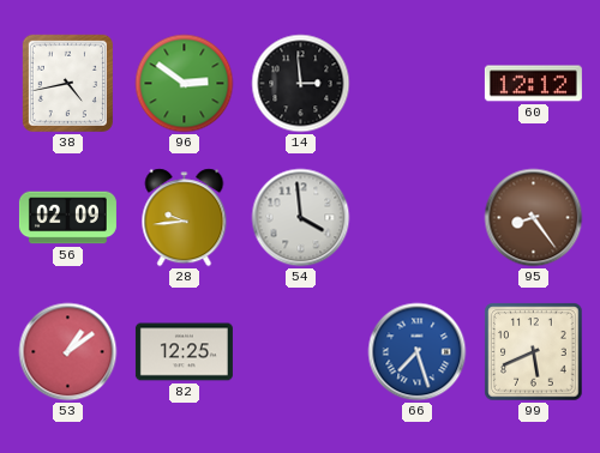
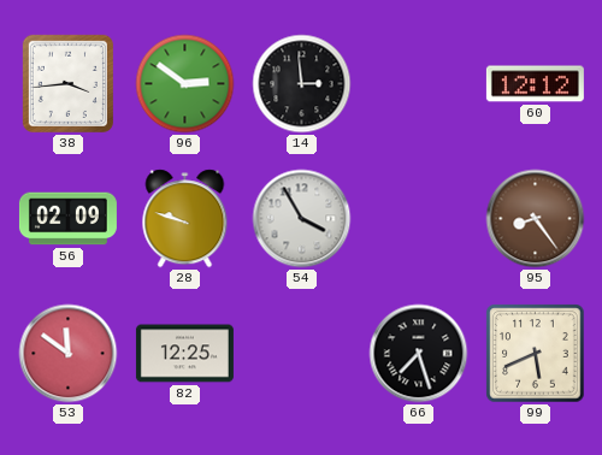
38: 4:43 -> 3:44 (67, 83)
28: 9:44 -> 9:48 (185, 219)
54: 3:59 -> 3:55 (302, 219)
53: 1:09 -> 11:51 (69, 354)
66 dial: blue -> black (419, 354)
